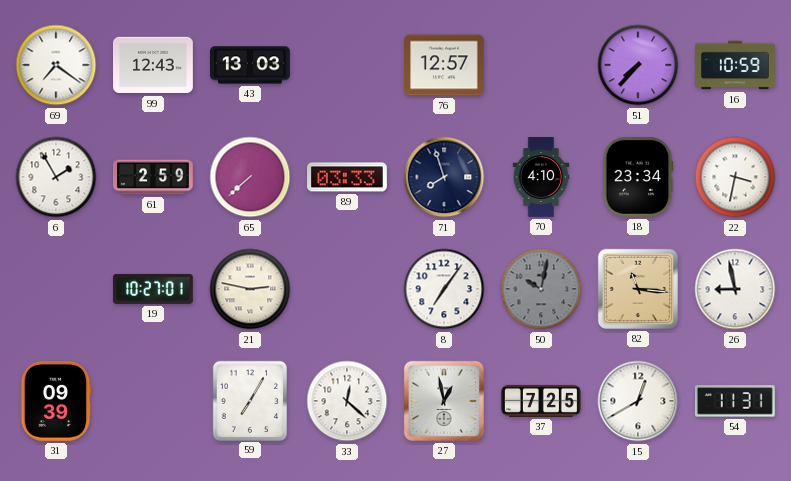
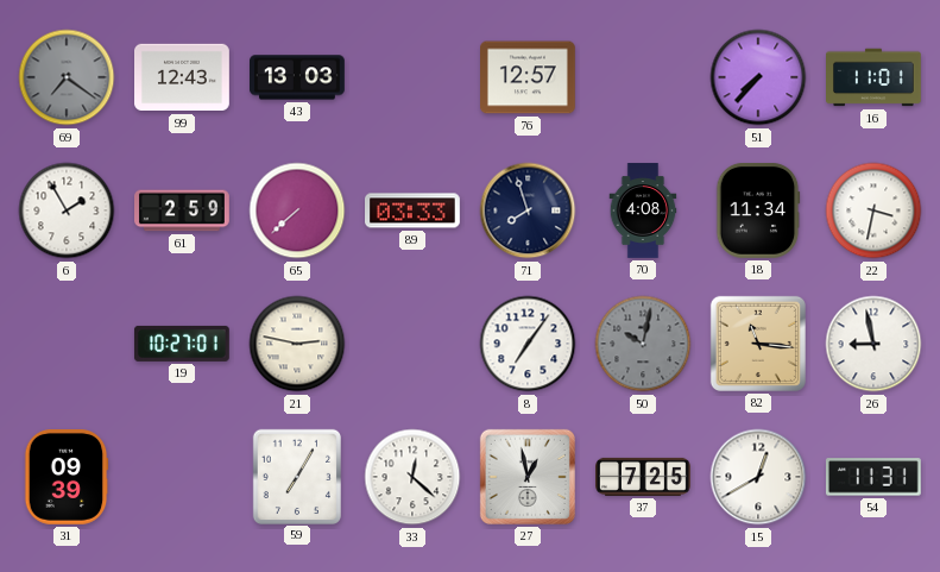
69 dial: white -> grey (67, 77)
16: 10:59 -> 11:01 (875, 77)
70: 4:10 -> 4:08 (643, 210)
18: 23:34 -> 11:34 (758, 212)
